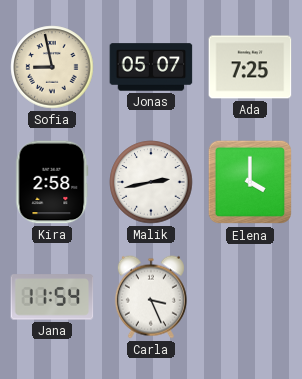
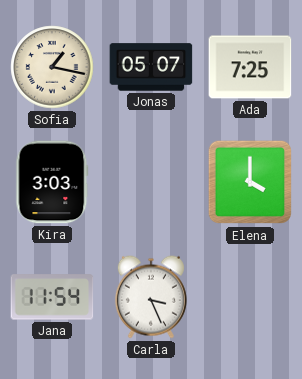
Sofia: 8:58 -> 1:17 (52, 67)
Kira: 2:58 -> 3:03 (52, 182)
Malik: 2:43 -> none (151, 182)
